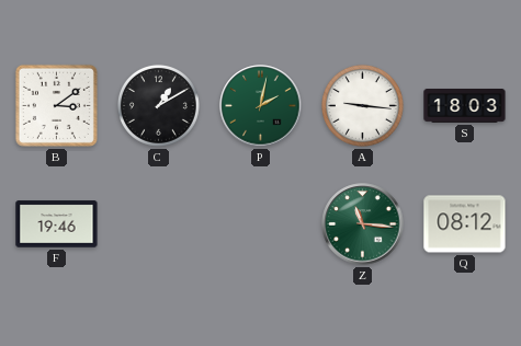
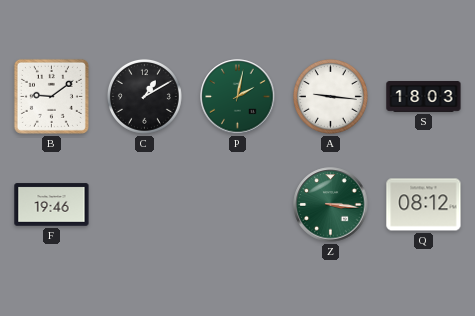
B: 3:09 -> 9:09 (51, 96)
Z: 11:16 -> 3:16 (331, 205)
